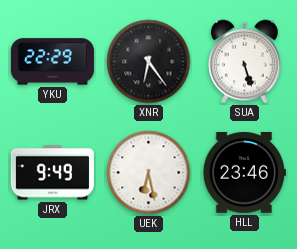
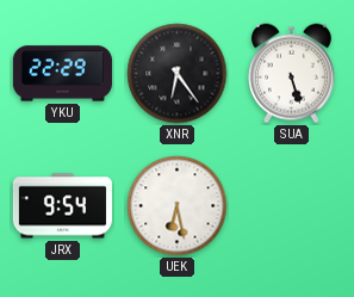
JRX: 9:49 -> 9:54 (62, 206)
HLL: 23:46 -> none (244, 172)
